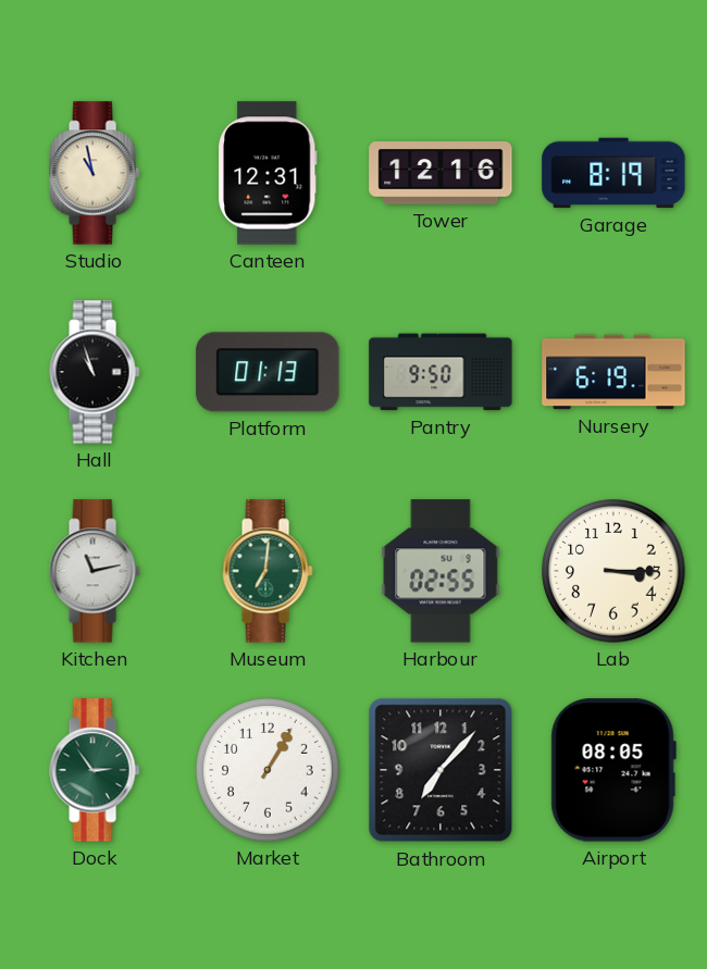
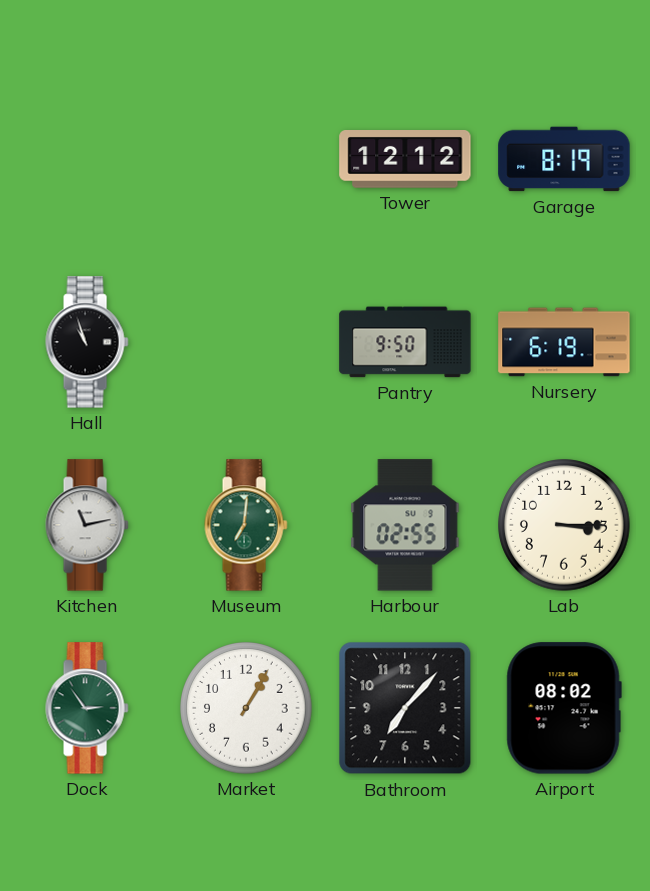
Studio: 10:58 -> none (95, 173)
Canteen: 12:31 -> none (269, 173)
Tower: 12:16 -> 12:12 (405, 159)
Platform: 01:13 -> none (268, 372)
Airport: 08:05 -> 08:02 (564, 708)
